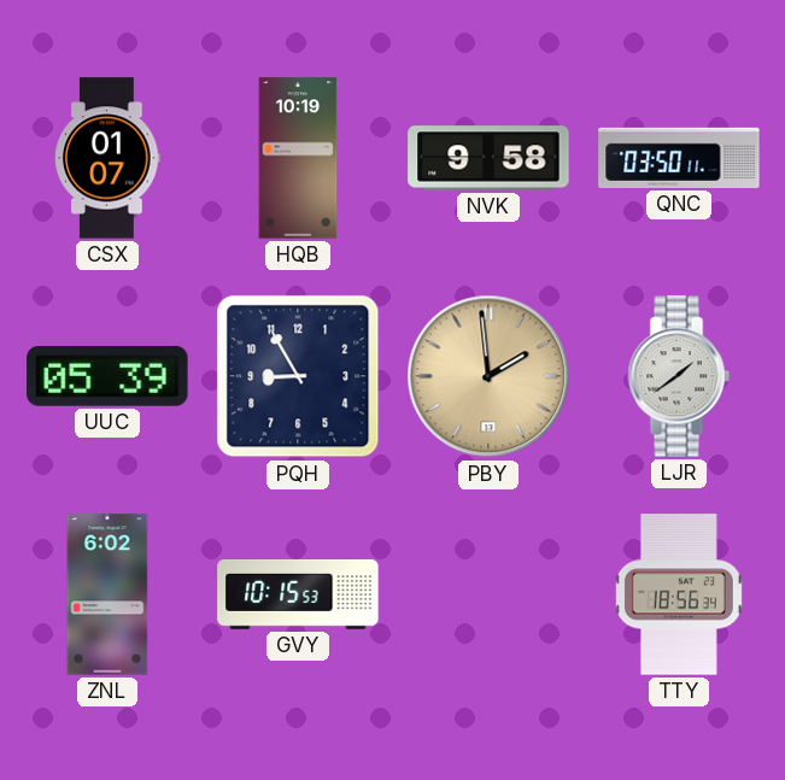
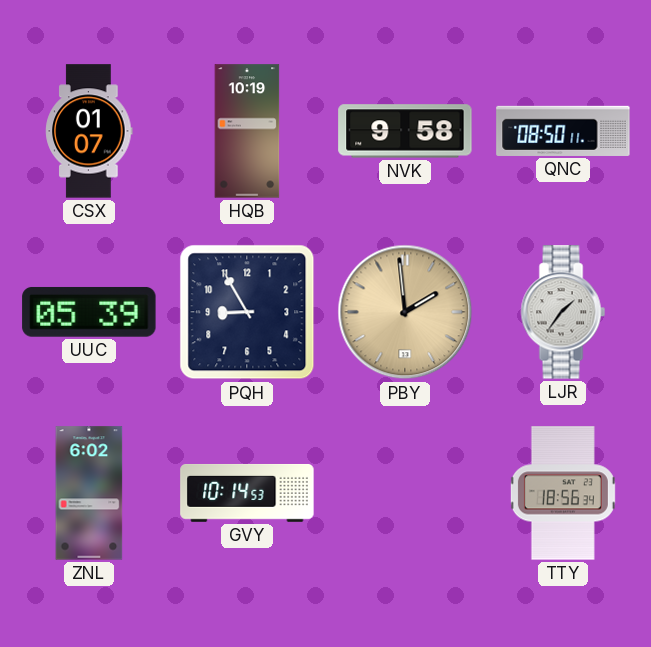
QNC: 03:50 -> 08:50 (563, 131)
LJR: 1:39 -> 1:36 (563, 312)
GVY: 10:15 -> 10:14 (247, 493)
